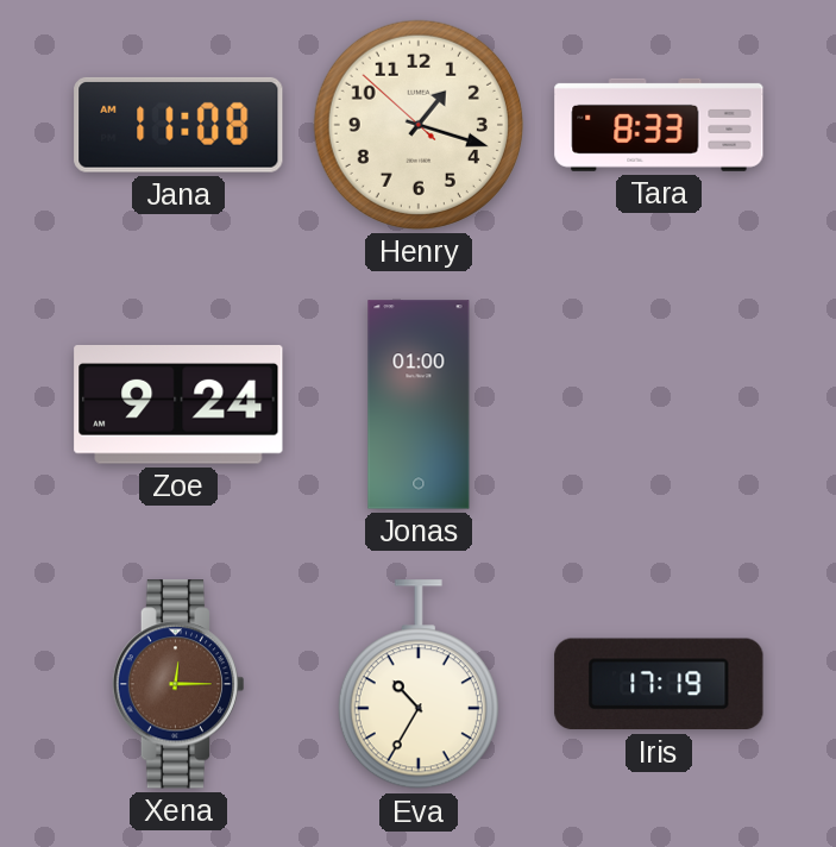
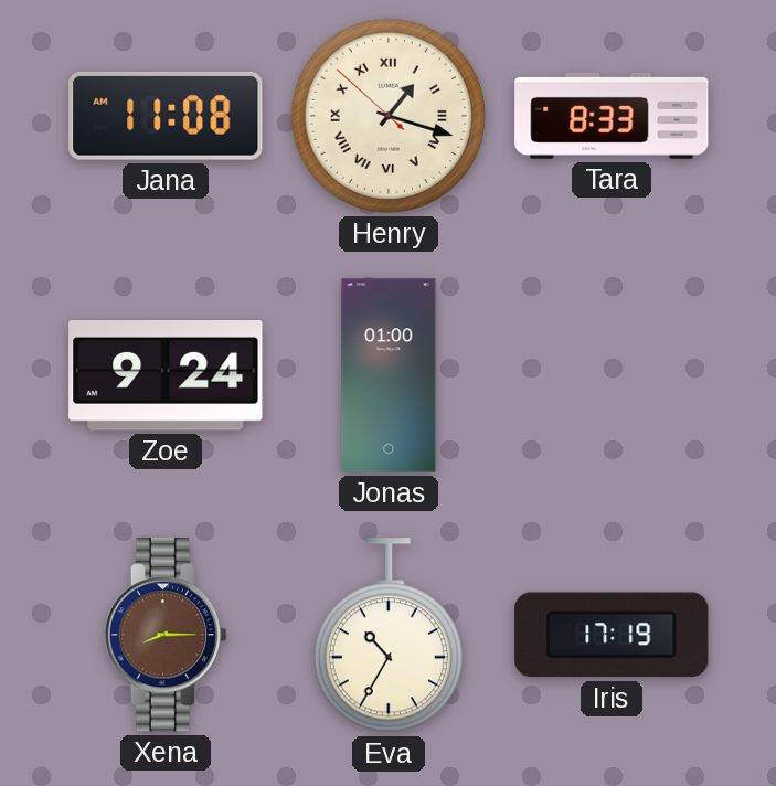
Henry numerals: Arabic -> Roman (389, 116)
Xena: 12:15 -> 8:15 (166, 635)
